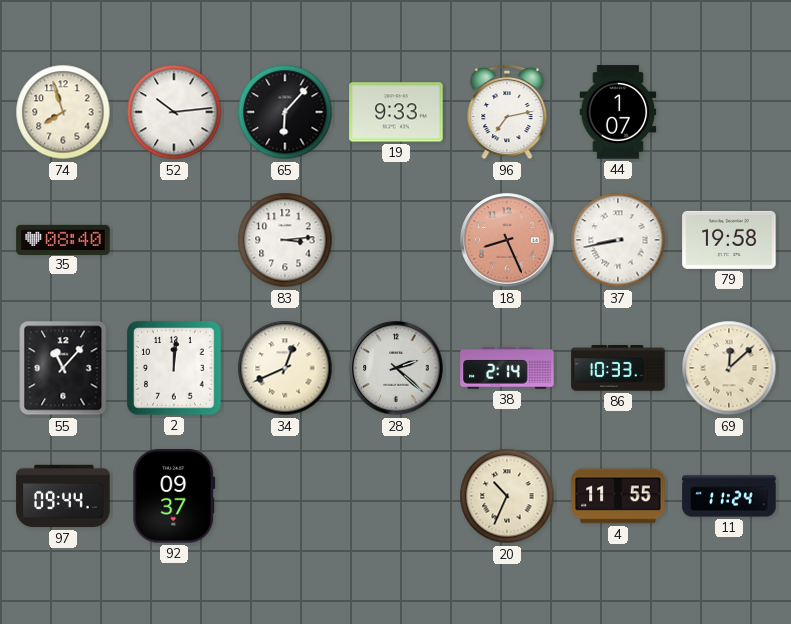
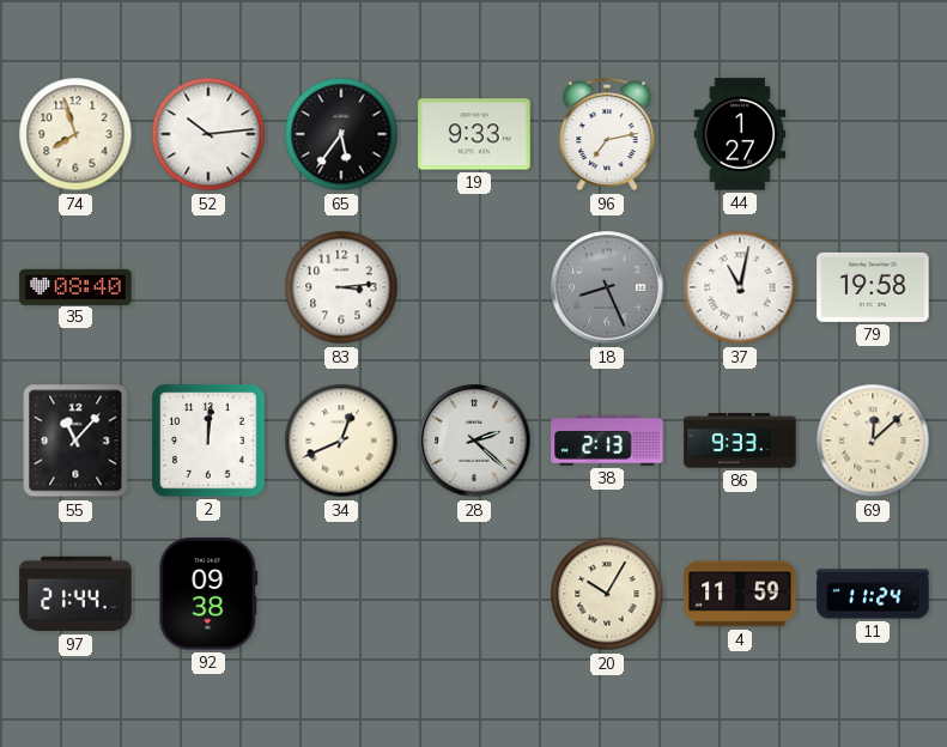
65: 6:07 -> 5:36 (341, 134)
44: 1:07 -> 1:27 (740, 134)
18 dial: salmon -> grey (607, 287)
37: 8:43 -> 11:02 (740, 287)
38: 2:14 -> 2:13 (607, 441)
86: 10:33 -> 9:33 (740, 441)
97: 09:44 -> 21:44 (75, 594)
92: 09:37 -> 09:38 (208, 594)
20: 10:34 -> 10:05 (607, 594)
4: 11:55 -> 11:59 (740, 594)
